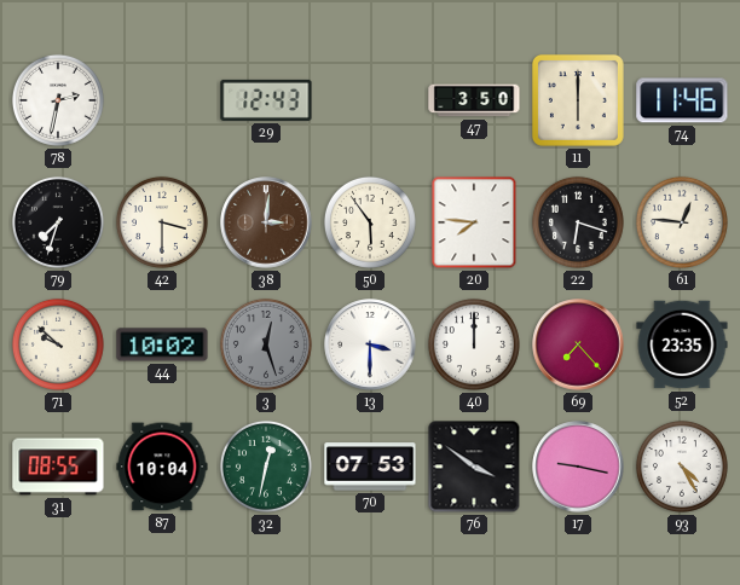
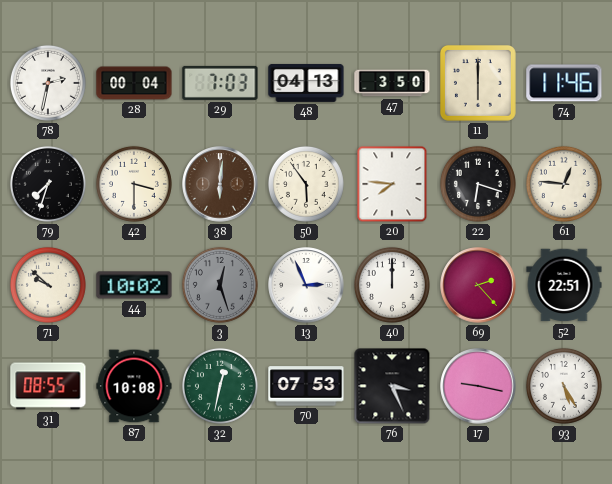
28: none -> 00:04 (134, 83)
29: 12:43 -> 7:03 (220, 83)
48: none -> 04:13 (306, 83)
38: 3:01 -> 6:01 (220, 184)
13: 3:30 -> 2:56 (306, 285)
69: 7:23 -> 2:23 (478, 285)
52: 23:35 -> 22:51 (564, 285)
87: 10:04 -> 10:08 (134, 386)
76: 3:51 -> 3:26 (392, 386)
93: 4:25 -> 5:25 (564, 386)
